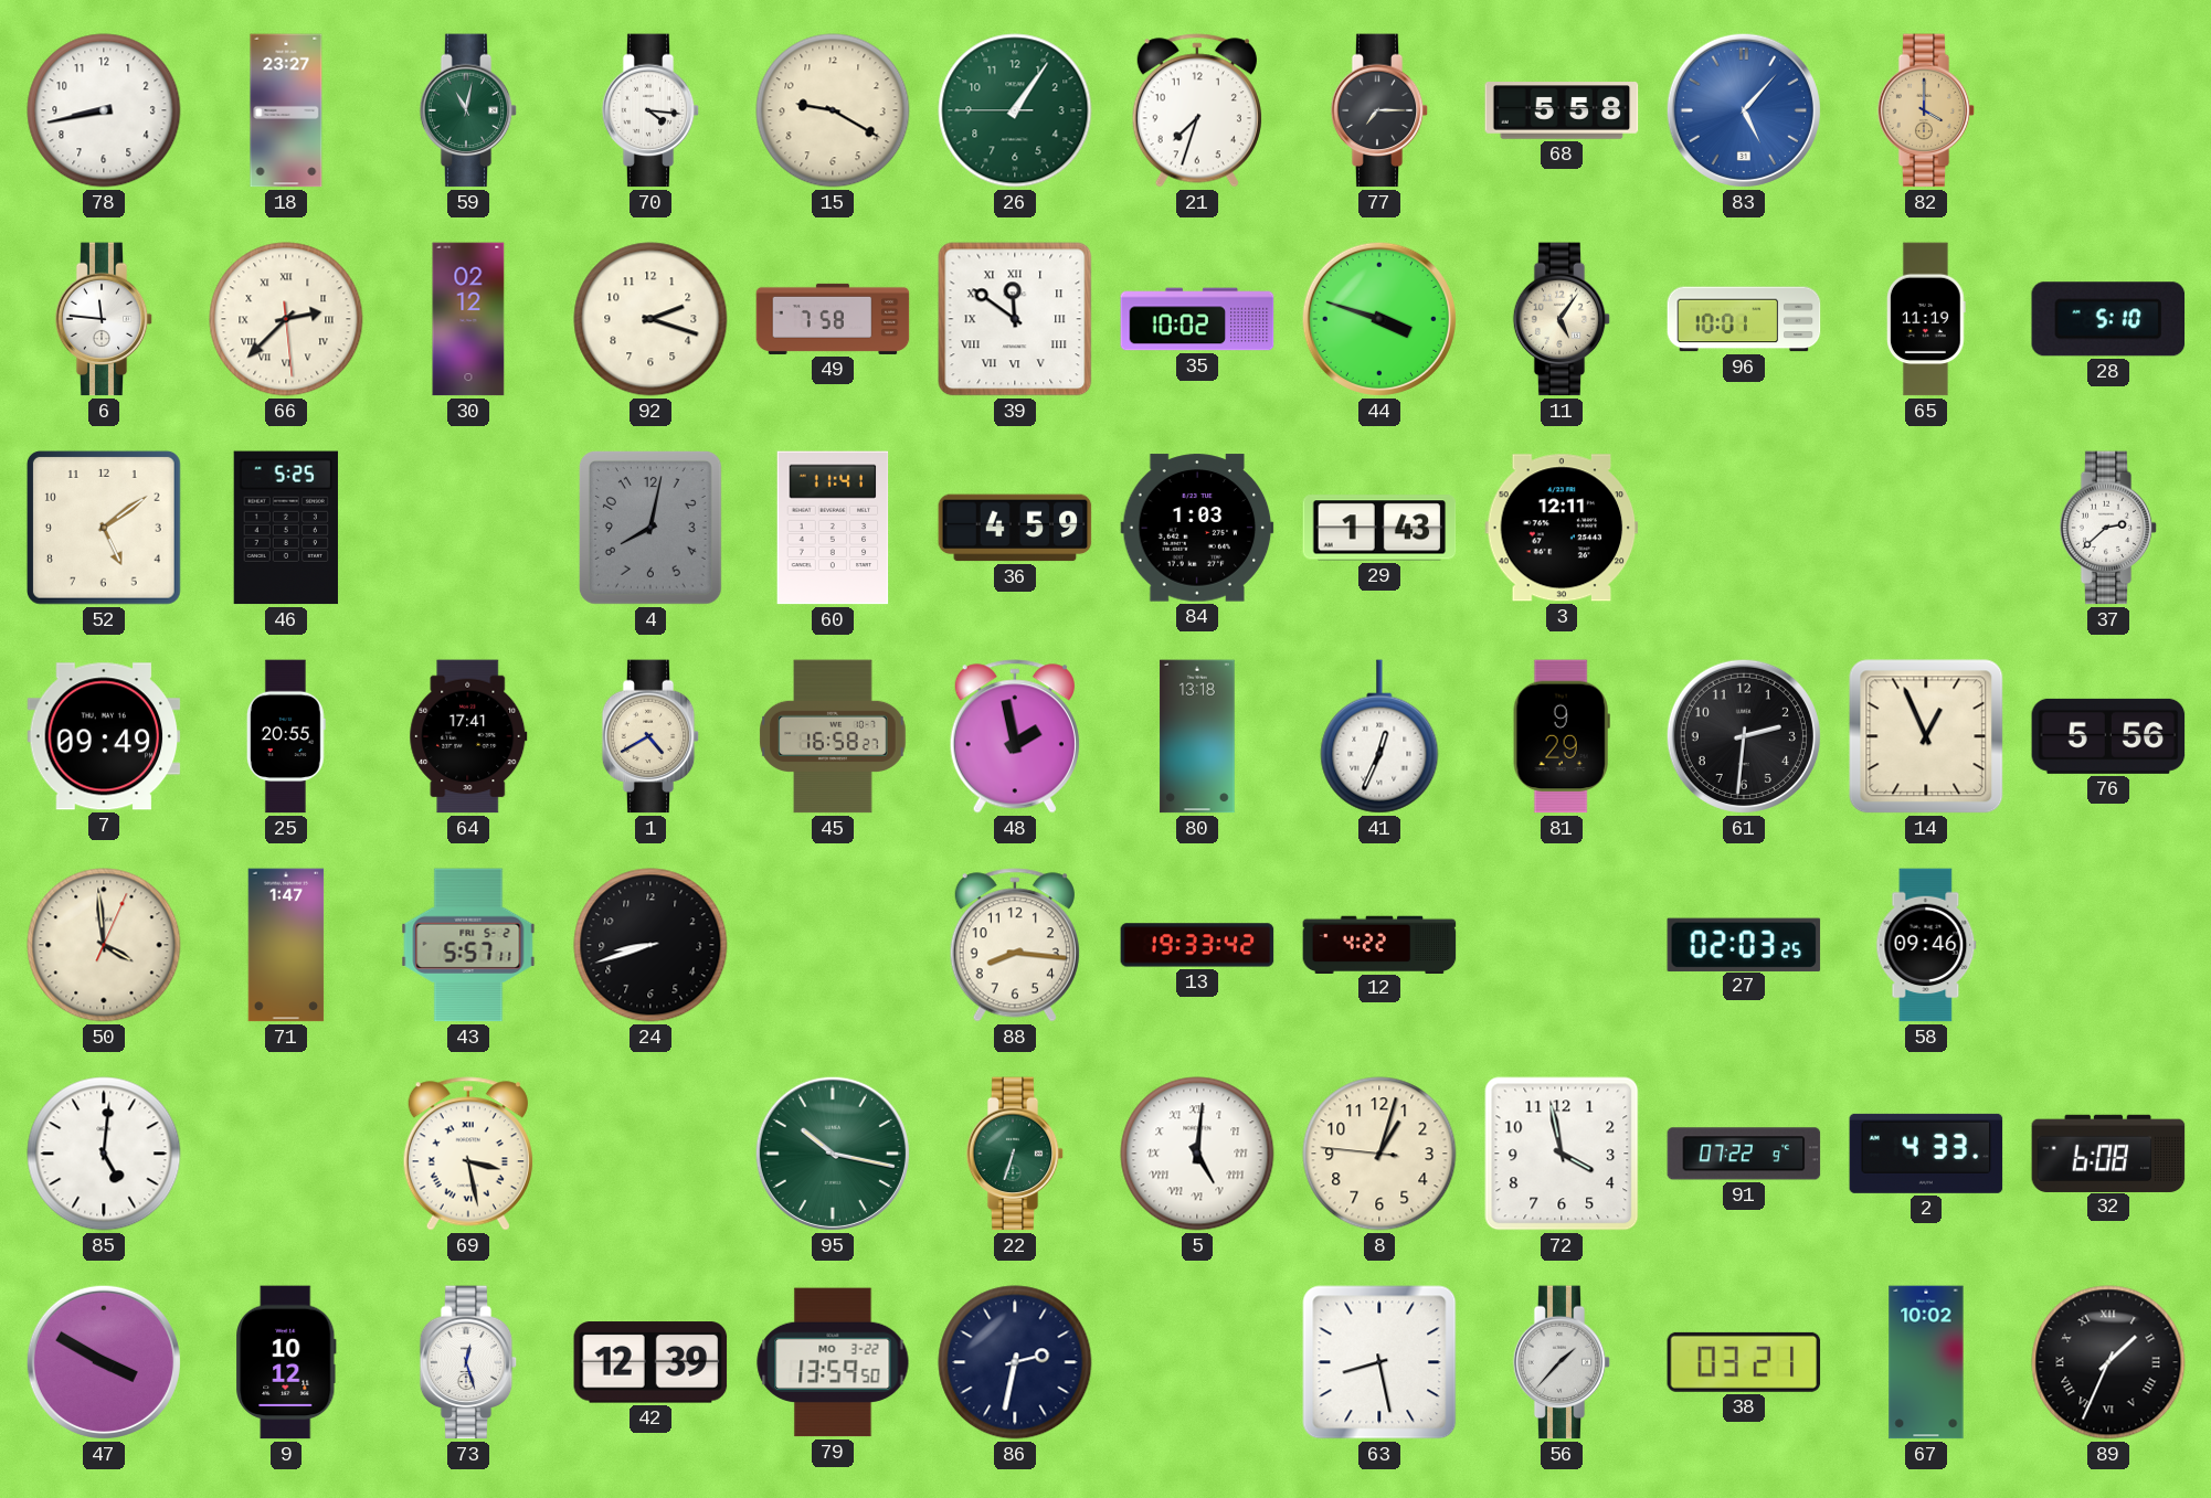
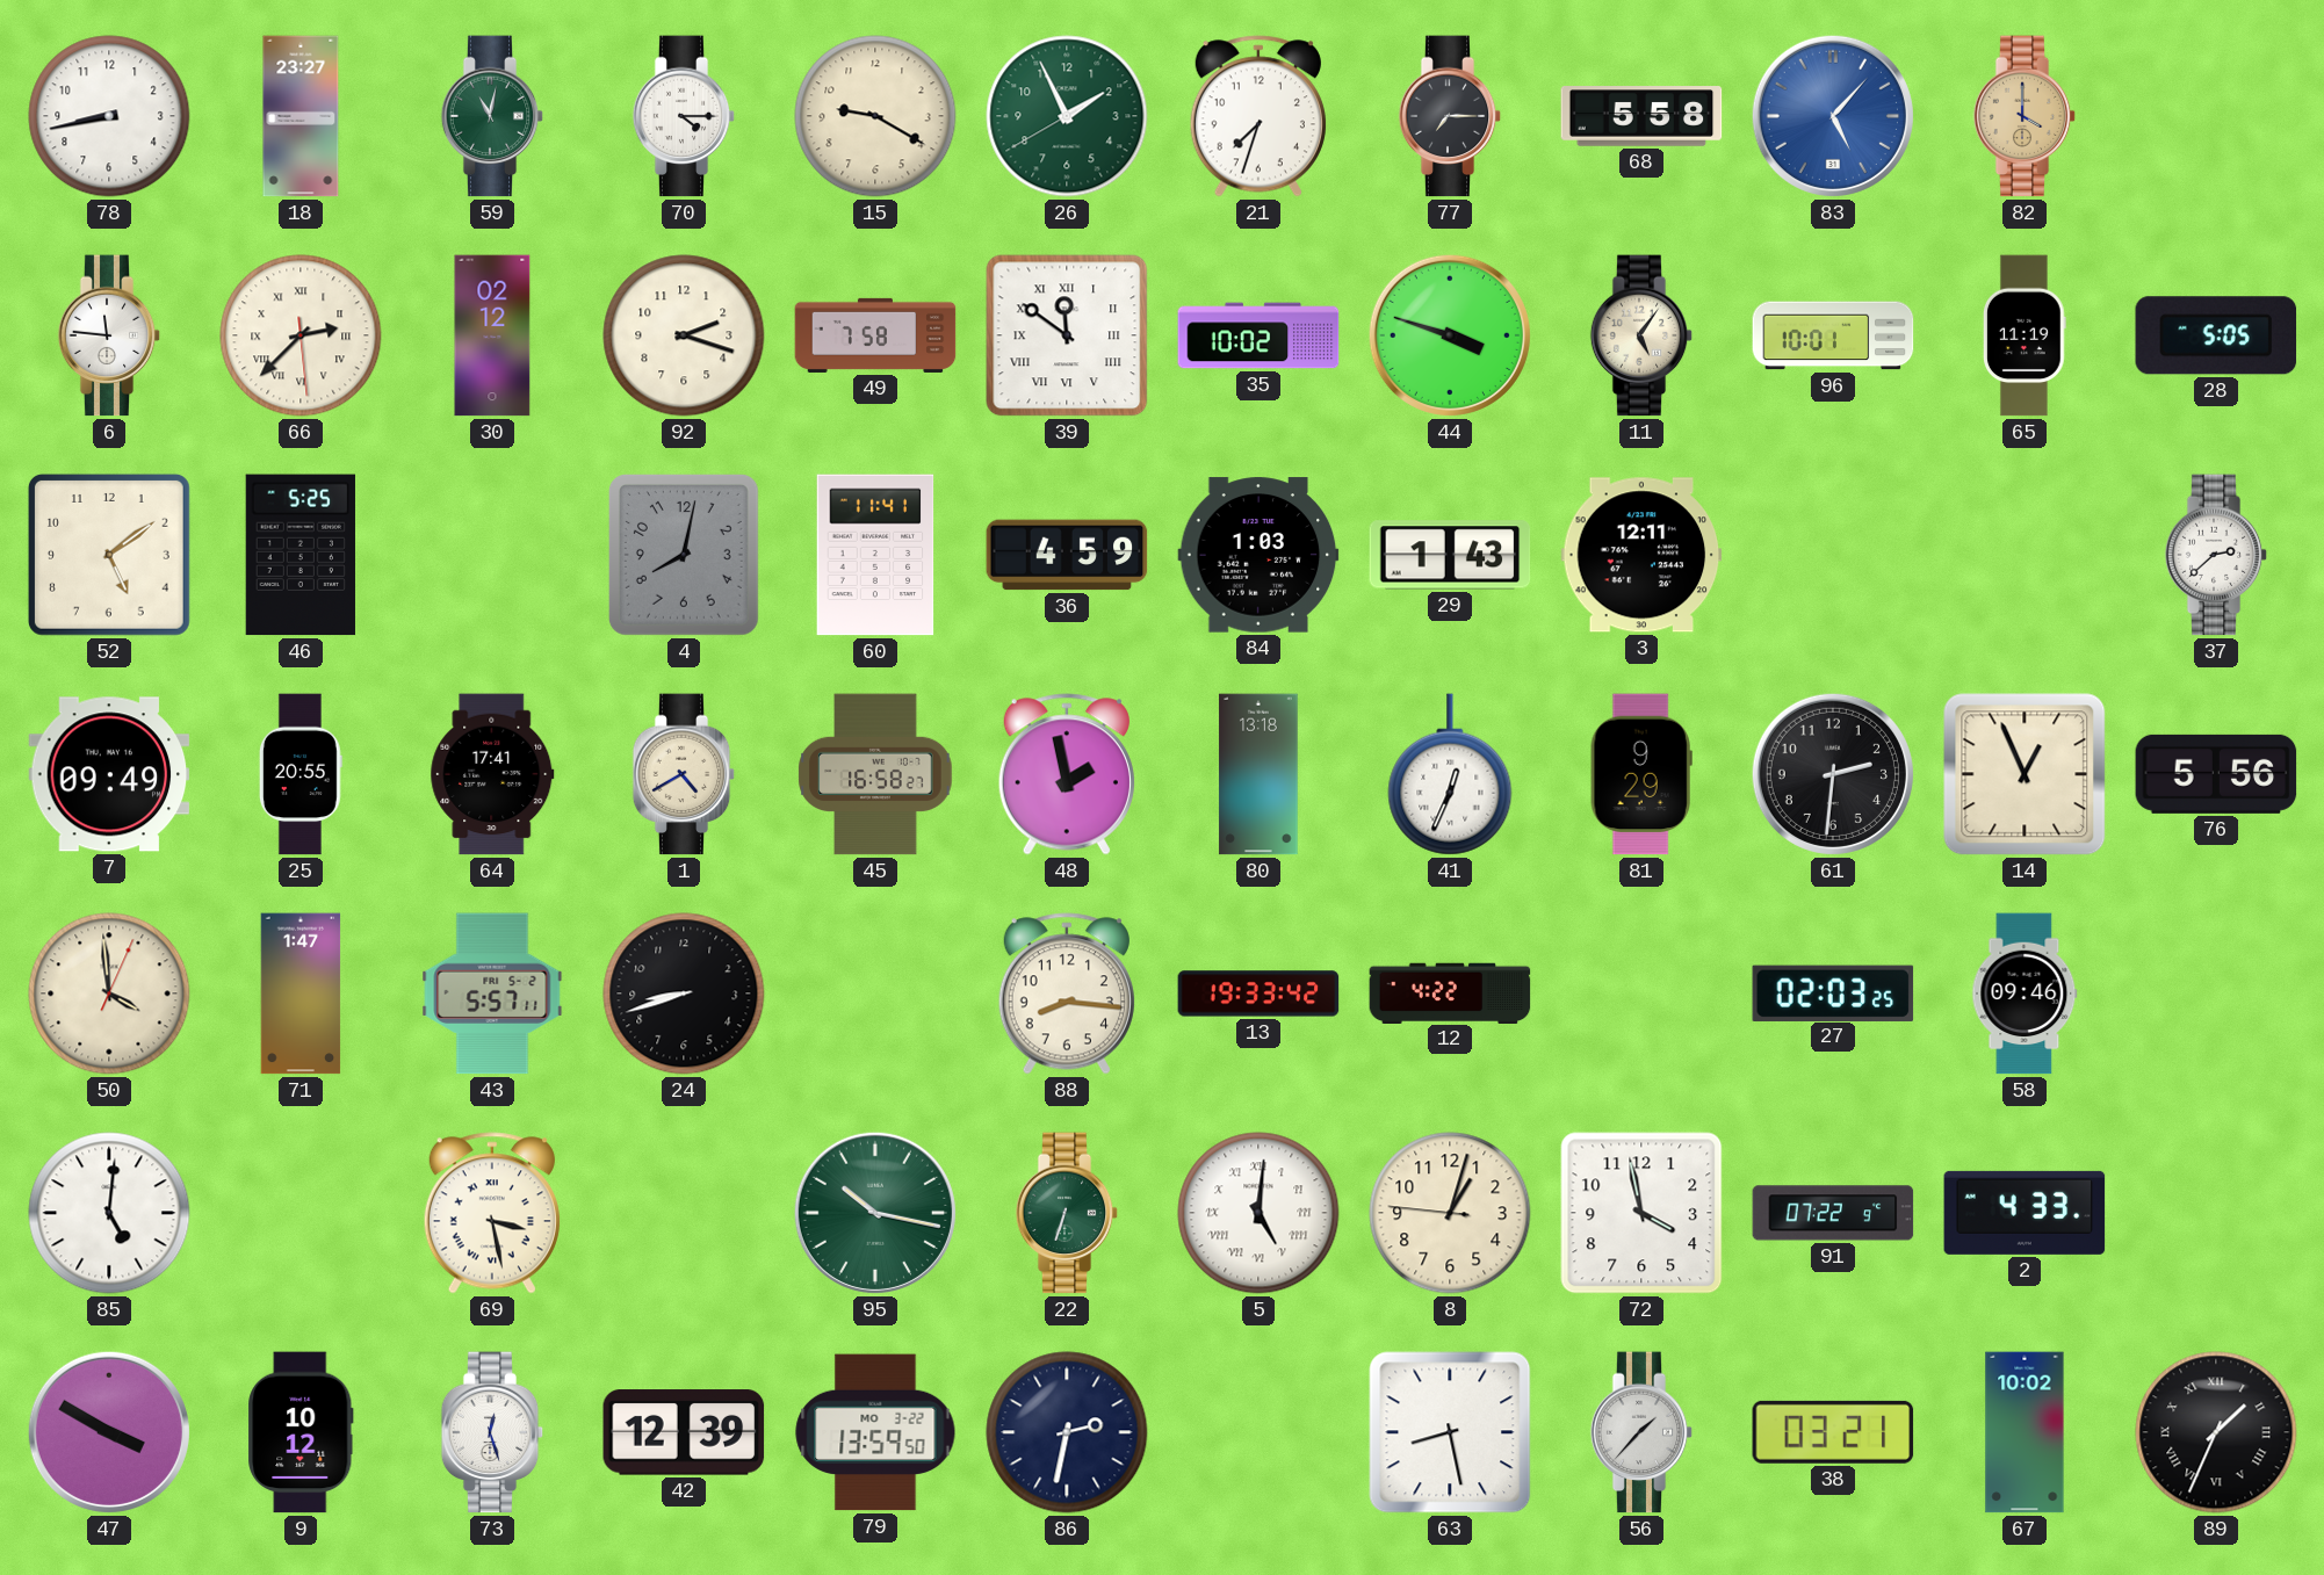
70: 4:16 -> 4:15 (684, 116)
26: 1:05 -> 1:55 (1067, 116)
28: 5:10 -> 5:05 (2216, 335)
32: 6:08 -> none (2108, 1152)
